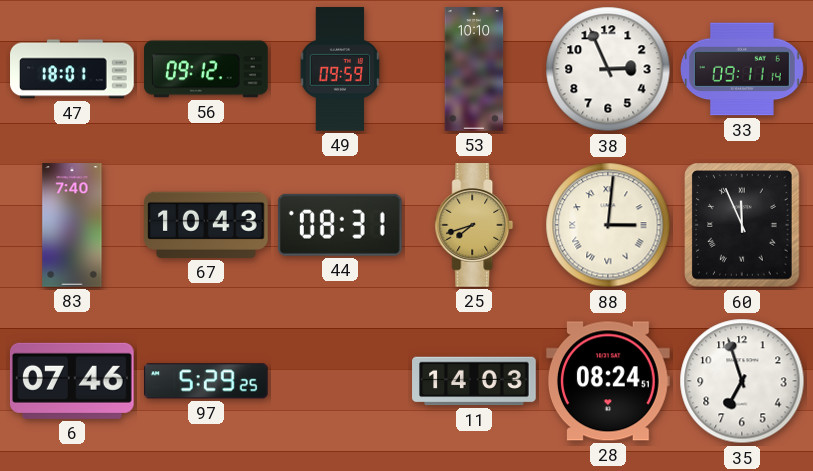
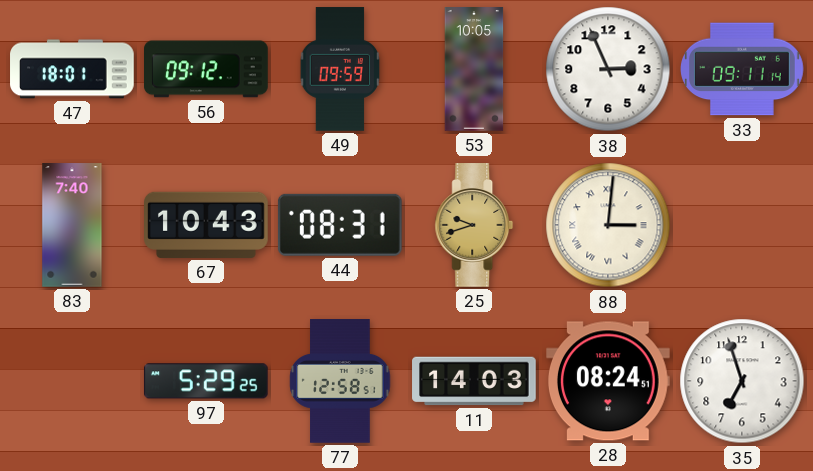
53: 10:10 -> 10:05 (474, 69)
25: 7:42 -> 9:42 (474, 225)
60: 11:56 -> none (742, 225)
6: 07:46 -> none (72, 381)
77: none -> 12:58 (340, 381)
